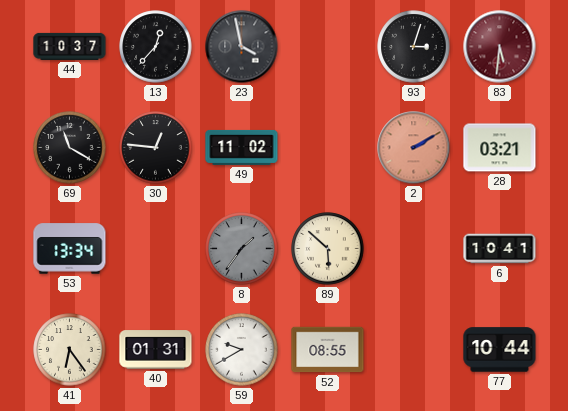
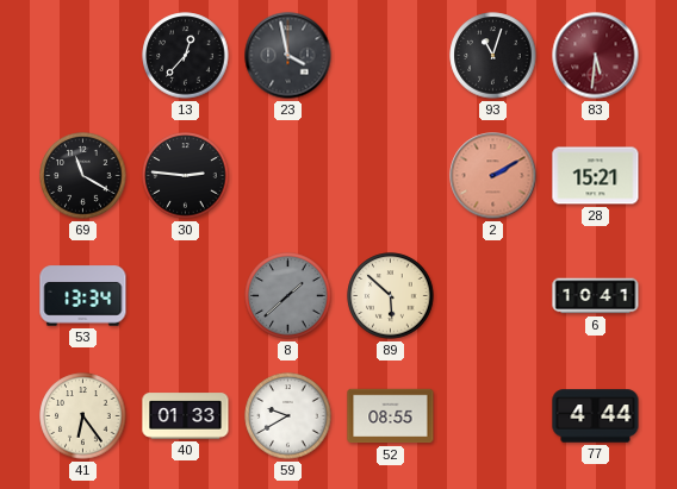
44: 10:37 -> none (70, 46)
93: 3:03 -> 11:03 (493, 56)
30: 12:46 -> 2:46 (186, 176)
49: 11:02 -> none (242, 147)
28: 03:21 -> 15:21 (596, 176)
8: 1:36 -> 1:38 (288, 296)
40: 01:31 -> 01:33 (186, 416)
77: 10:44 -> 4:44 (596, 416)
